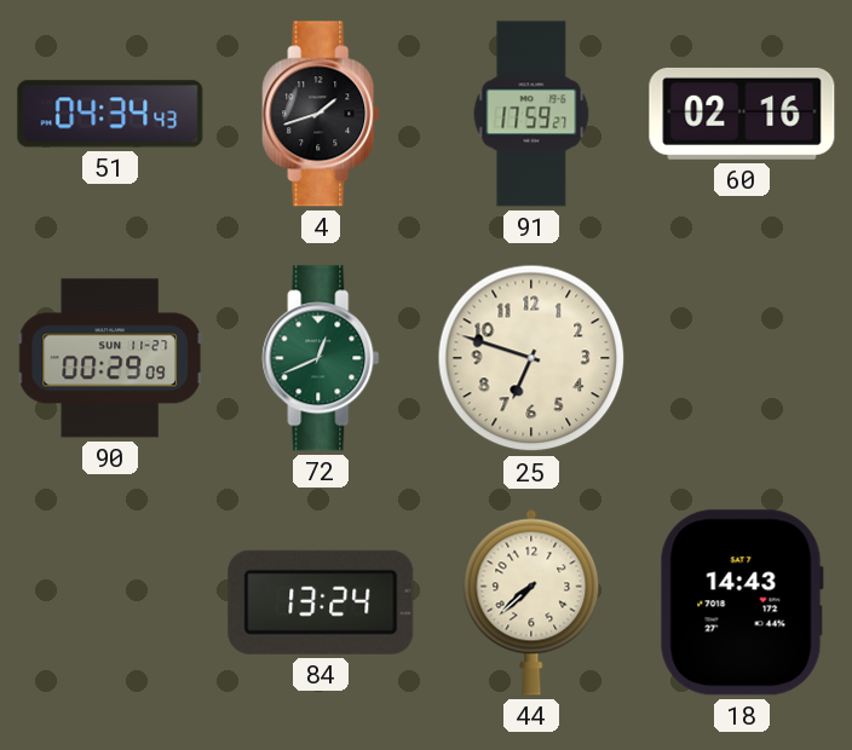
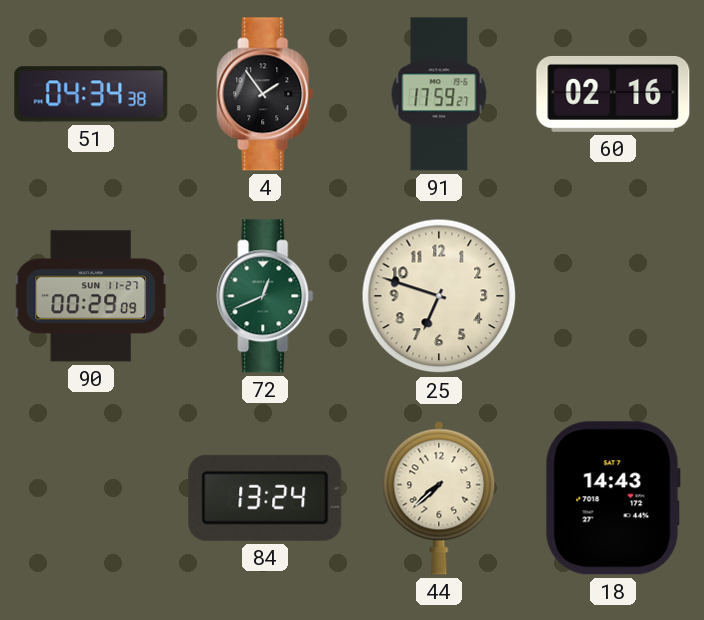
51: 04:34:43 -> 04:34:38 (91, 94)
4: 1:42 -> 1:54 (265, 94)
